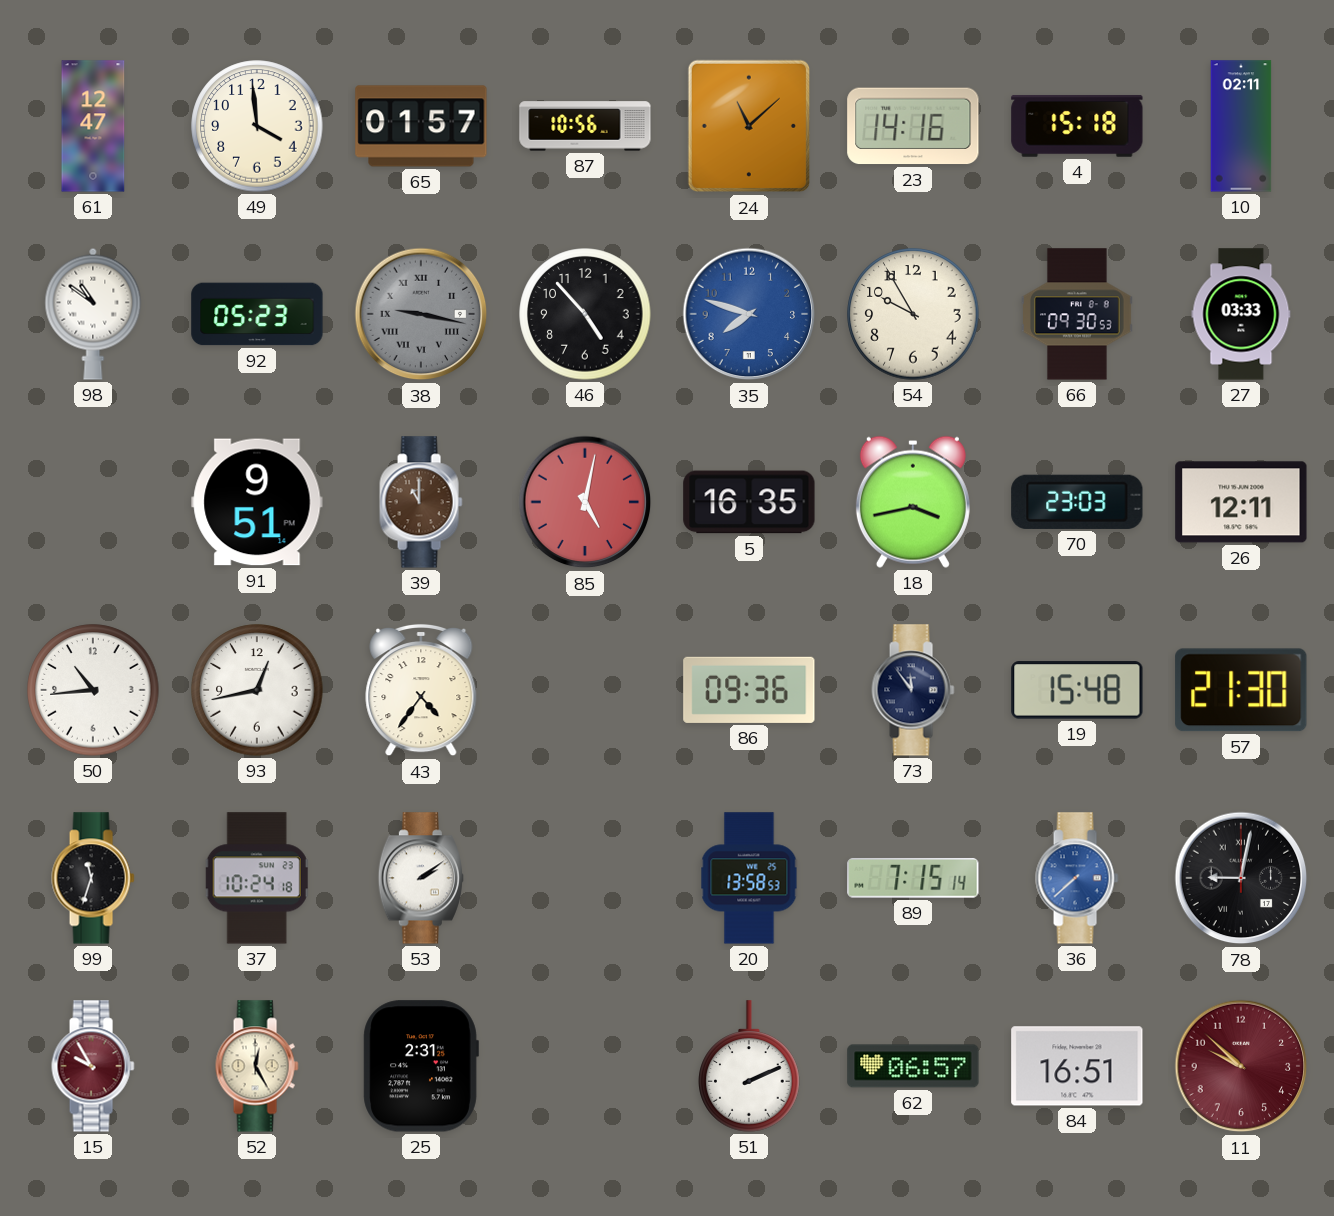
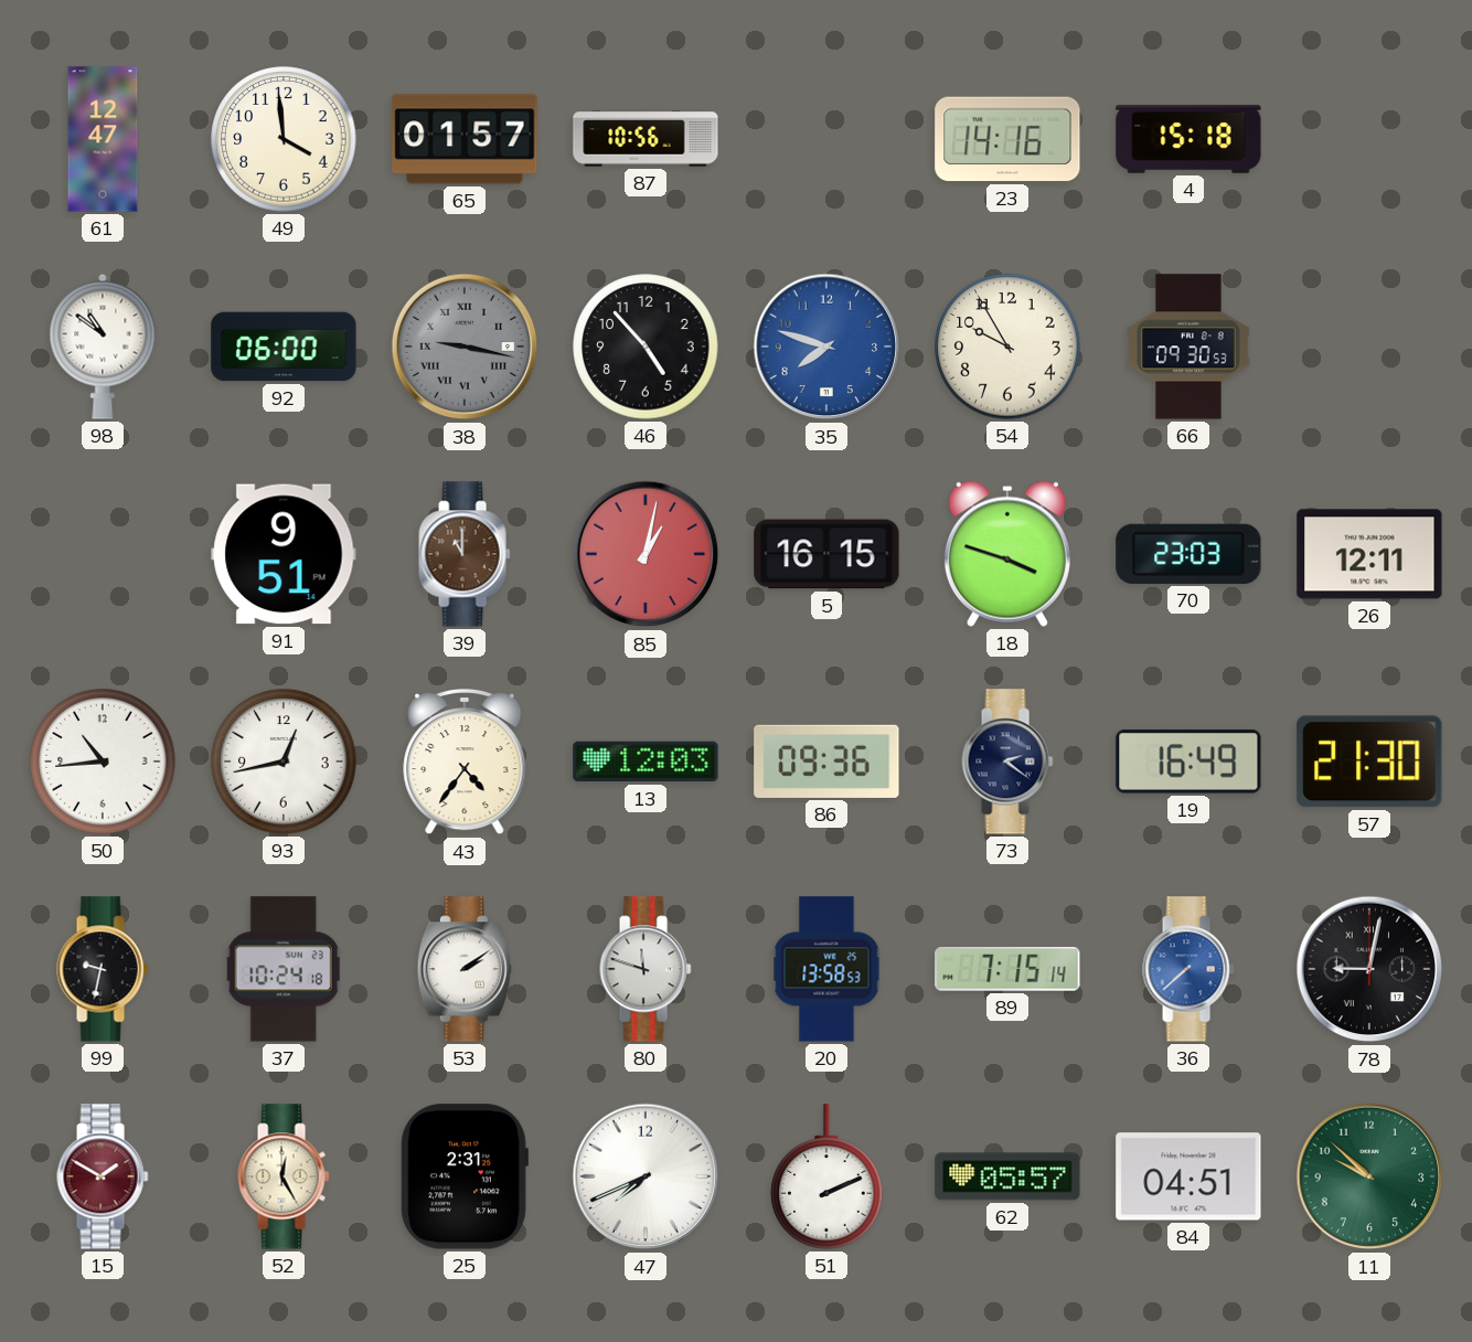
24: 11:08 -> none (748, 126)
10: 02:11 -> none (1241, 126)
92: 05:23 -> 06:00 (284, 347)
27: 03:33 -> none (1241, 314)
85: 5:02 -> 1:02 (646, 554)
5: 16:35 -> 16:15 (826, 554)
18: 3:43 -> 3:48 (1007, 554)
13: none -> 12:03 (646, 761)
73: 11:54 -> 2:21 (1007, 761)
19: 15:48 -> 16:49 (1188, 761)
99: 11:33 -> 9:32 (103, 969)
80: none -> 11:48 (646, 969)
15: 9:55 -> 1:50 (103, 1176)
47: none -> 7:41 (646, 1176)
62: 06:57 -> 05:57 (1007, 1176)
84: 16:51 -> 04:51 (1188, 1176)
11 dial: burgundy -> green (1369, 1176)
